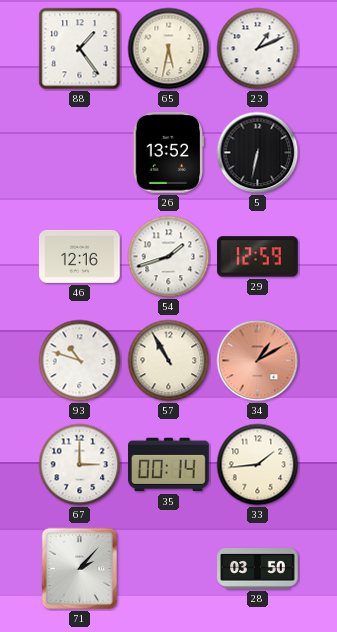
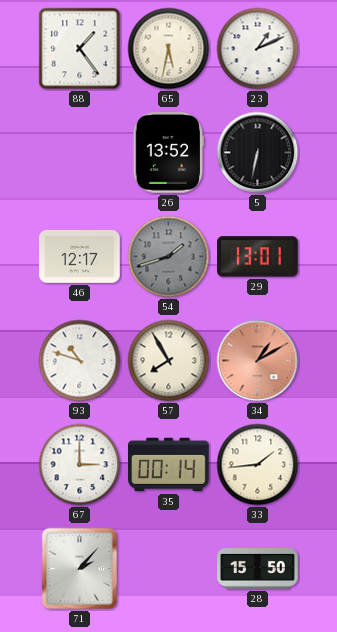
46: 12:16 -> 12:17 (80, 256)
54 dial: white -> grey (169, 257)
29: 12:59 -> 13:01 (258, 257)
57: 10:55 -> 7:55 (169, 361)
28: 03:50 -> 15:50 (258, 569)
